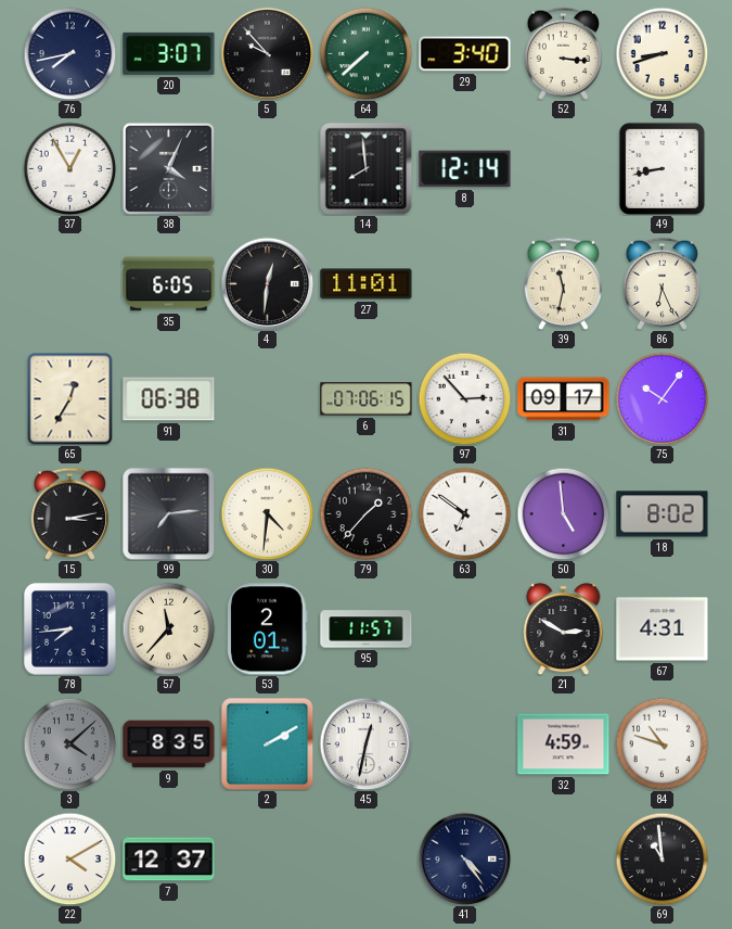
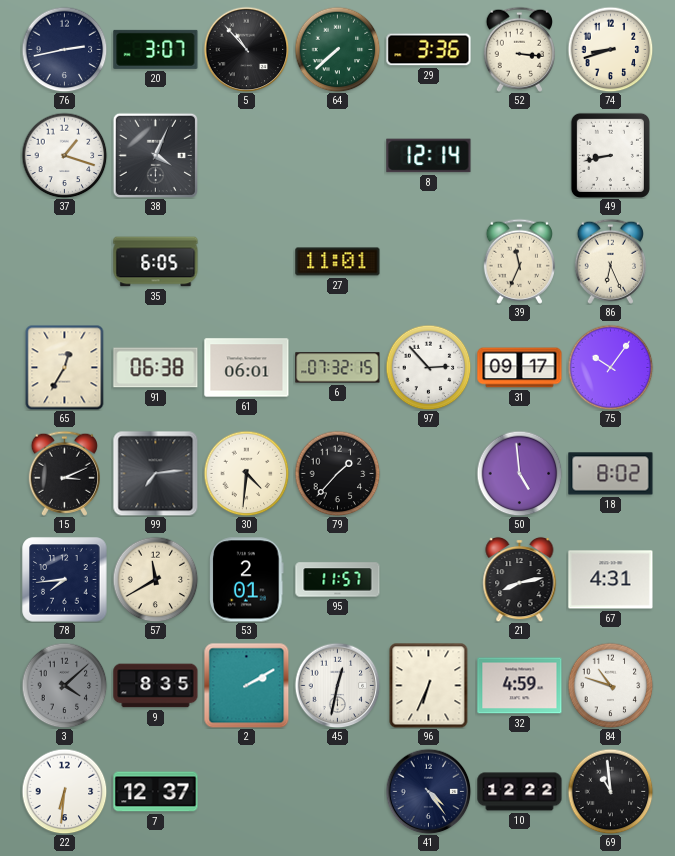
76: 7:43 -> 2:43 (64, 49)
5: 9:53 -> 10:53 (246, 49)
29: 3:40 -> 3:36 (429, 50)
37: 12:55 -> 1:18 (64, 155)
14: 7:59 -> none (365, 168)
4: 12:31 -> none (267, 283)
39: 11:32 -> 11:34 (519, 261)
61: none -> 06:01 (247, 368)
6: 07:06 -> 07:32 (338, 368)
15: 3:13 -> 3:11 (64, 473)
63: 6:51 -> none (464, 513)
57: 11:37 -> 11:40 (155, 579)
21: 2:50 -> 8:13 (520, 579)
96: none -> 6:34 (429, 685)
22: 4:10 -> 6:31 (64, 791)
10: none -> 12:22 (520, 792)
